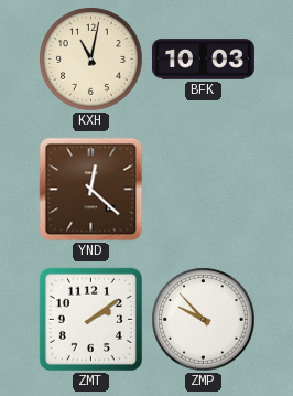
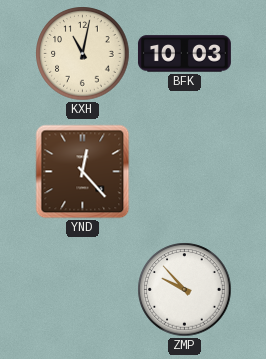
YND: 12:22 -> 12:23 (83, 172)
ZMT: 2:09 -> none (90, 319)
